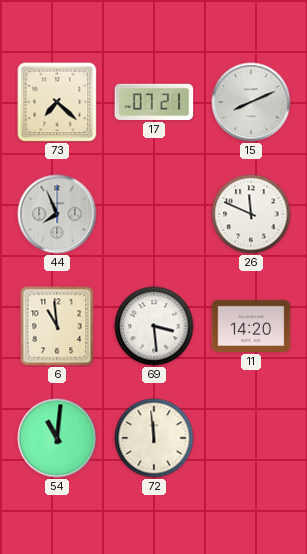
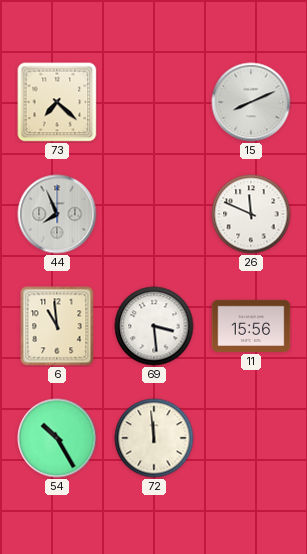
17: 07:21 -> none (154, 102)
11: 14:20 -> 15:56 (251, 326)
54: 11:01 -> 10:25 (57, 438)
